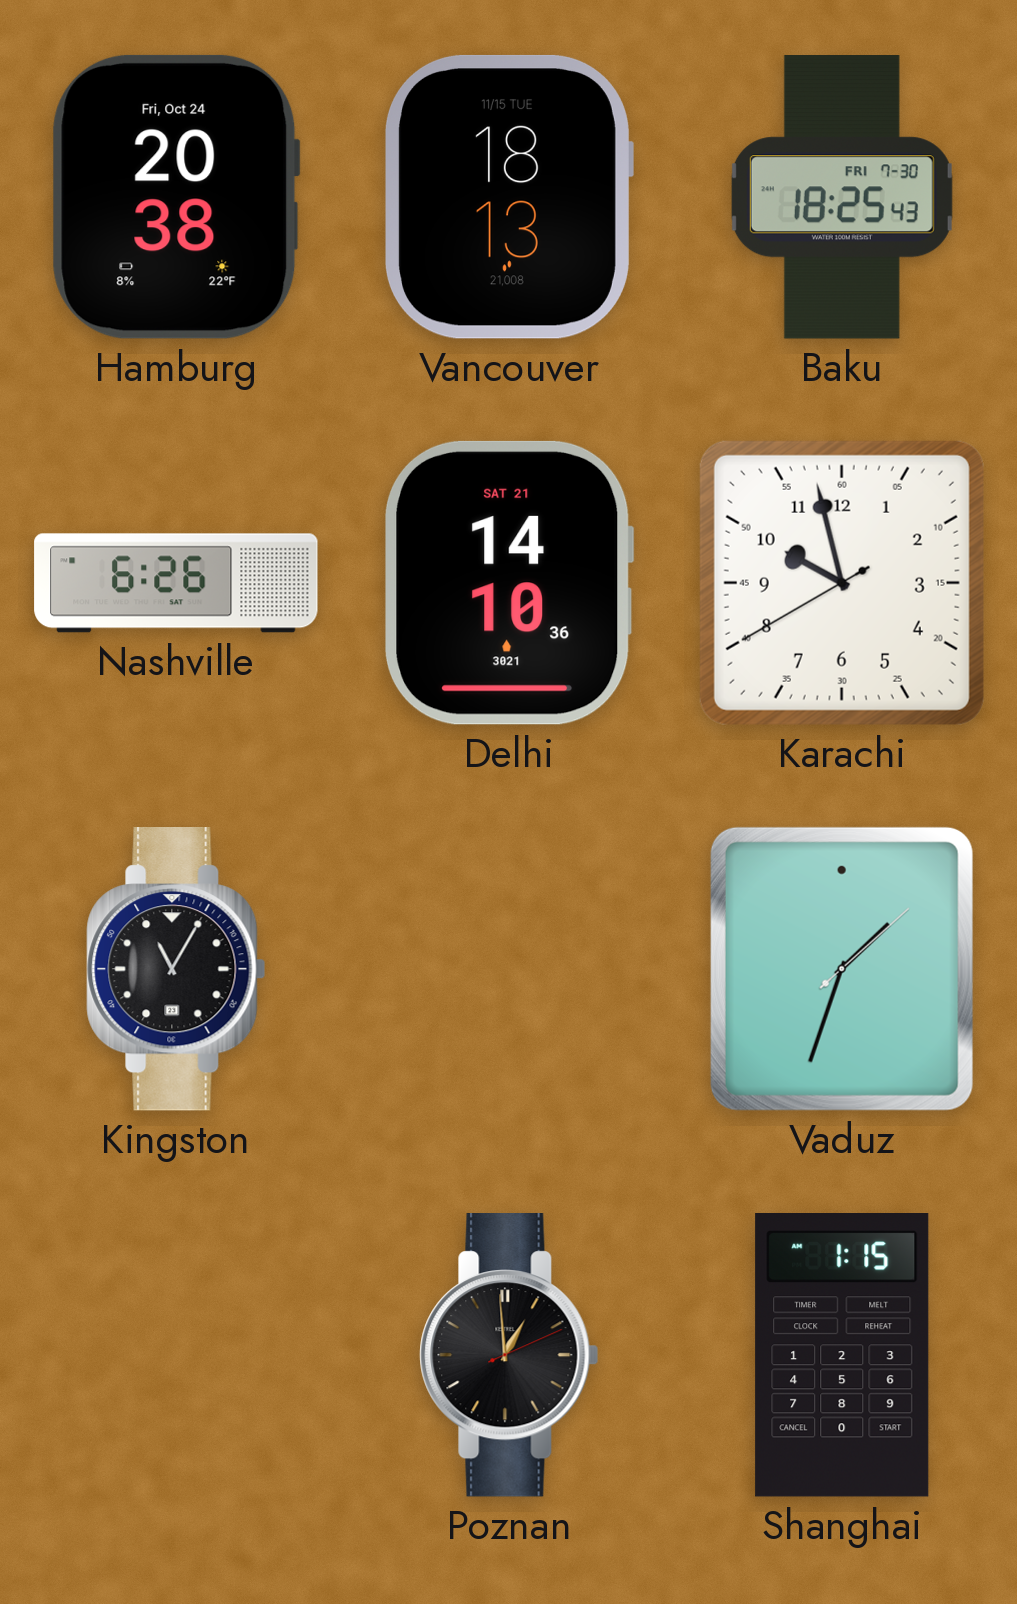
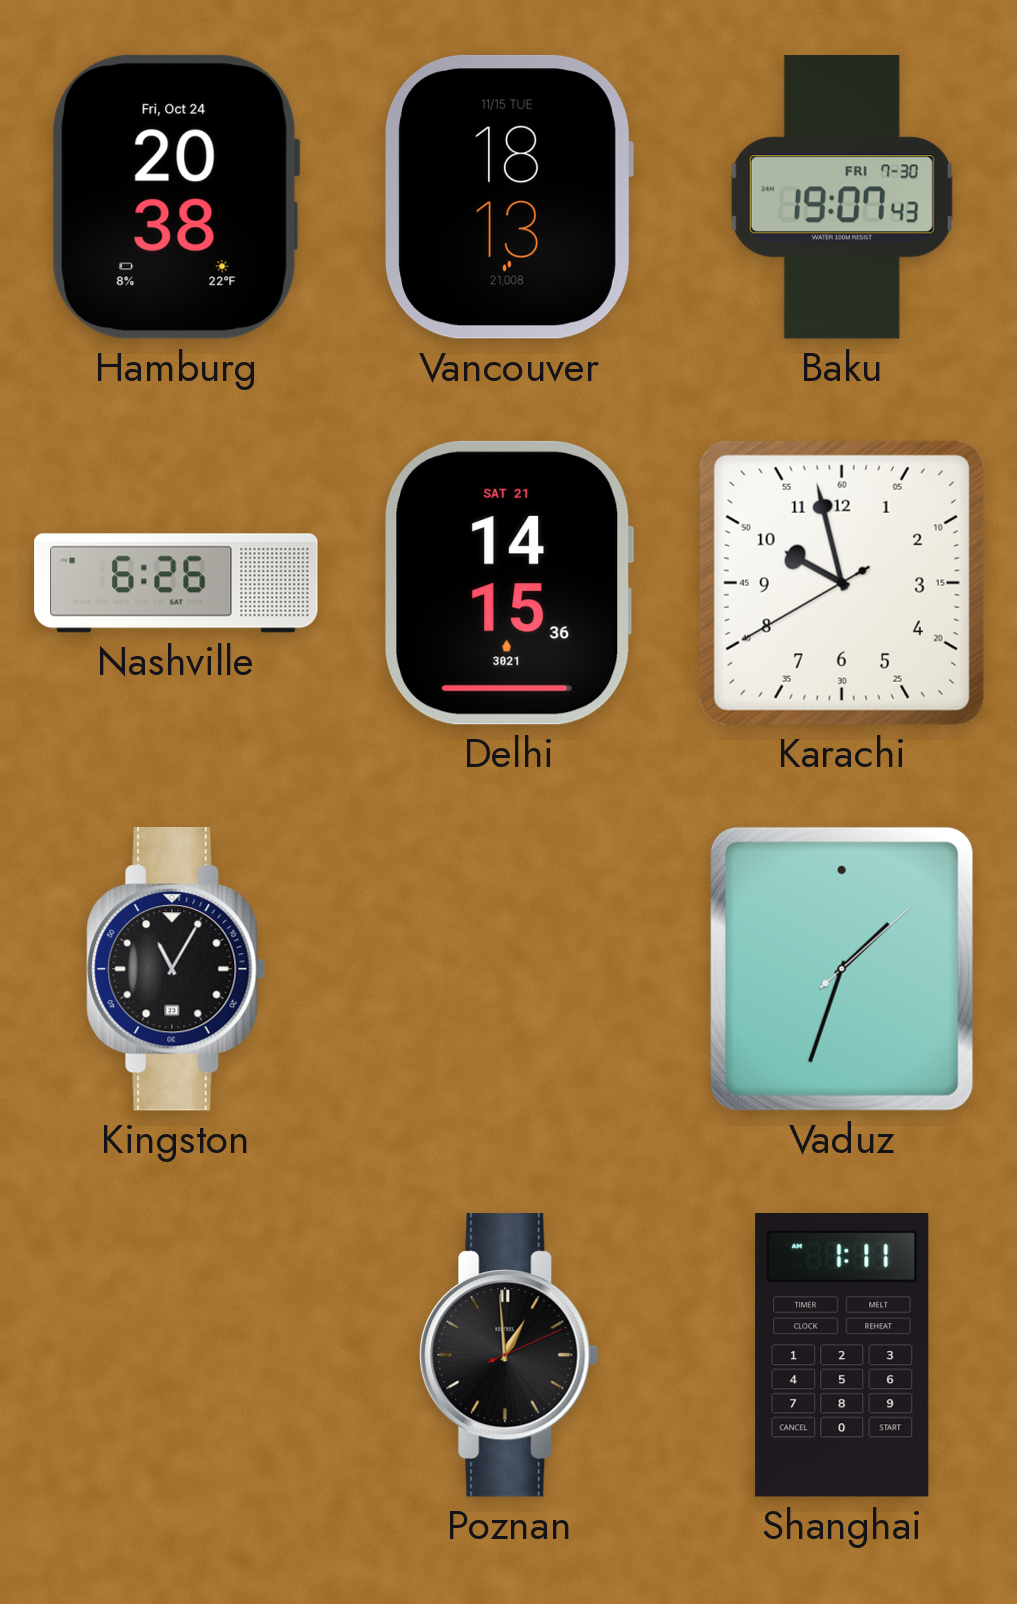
Baku: 18:25 -> 19:07 (842, 197)
Delhi: 14:10 -> 14:15 (510, 583)
Shanghai: 1:15 -> 1:11 (842, 1356)
